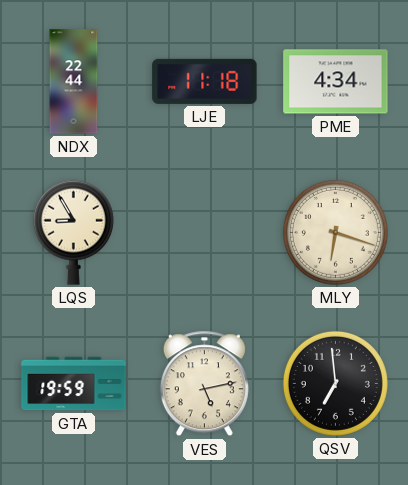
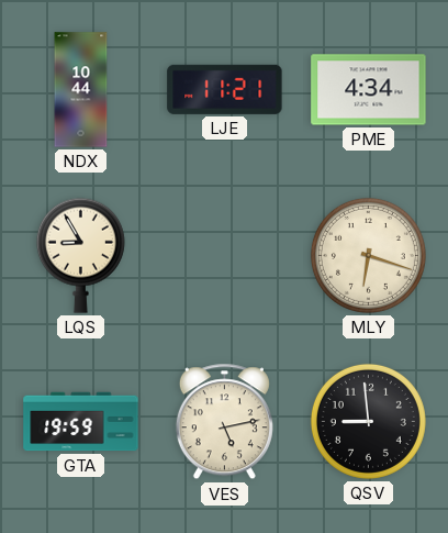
NDX: 22:44 -> 10:44 (81, 90)
LJE: 11:18 -> 11:21 (225, 89)
QSV: 6:59 -> 8:59 (368, 421)
